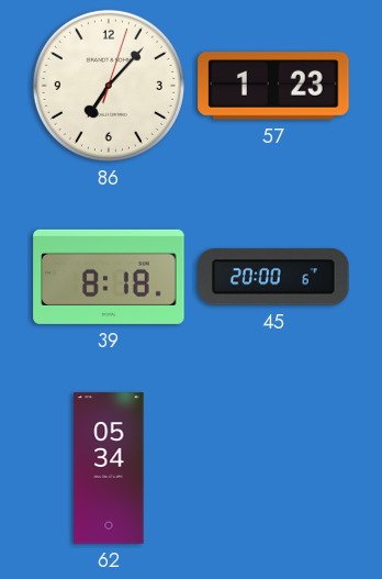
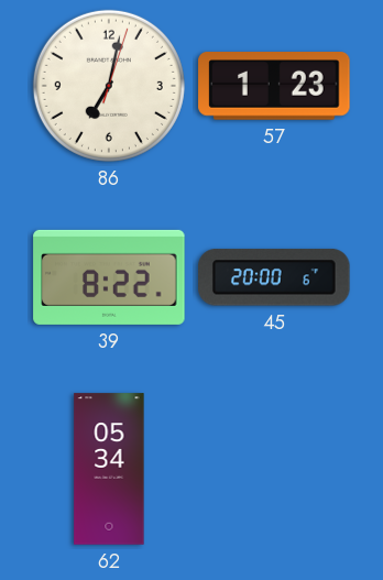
86: 7:07 -> 7:02 (109, 86)
39: 8:18 -> 8:22 (109, 277)
